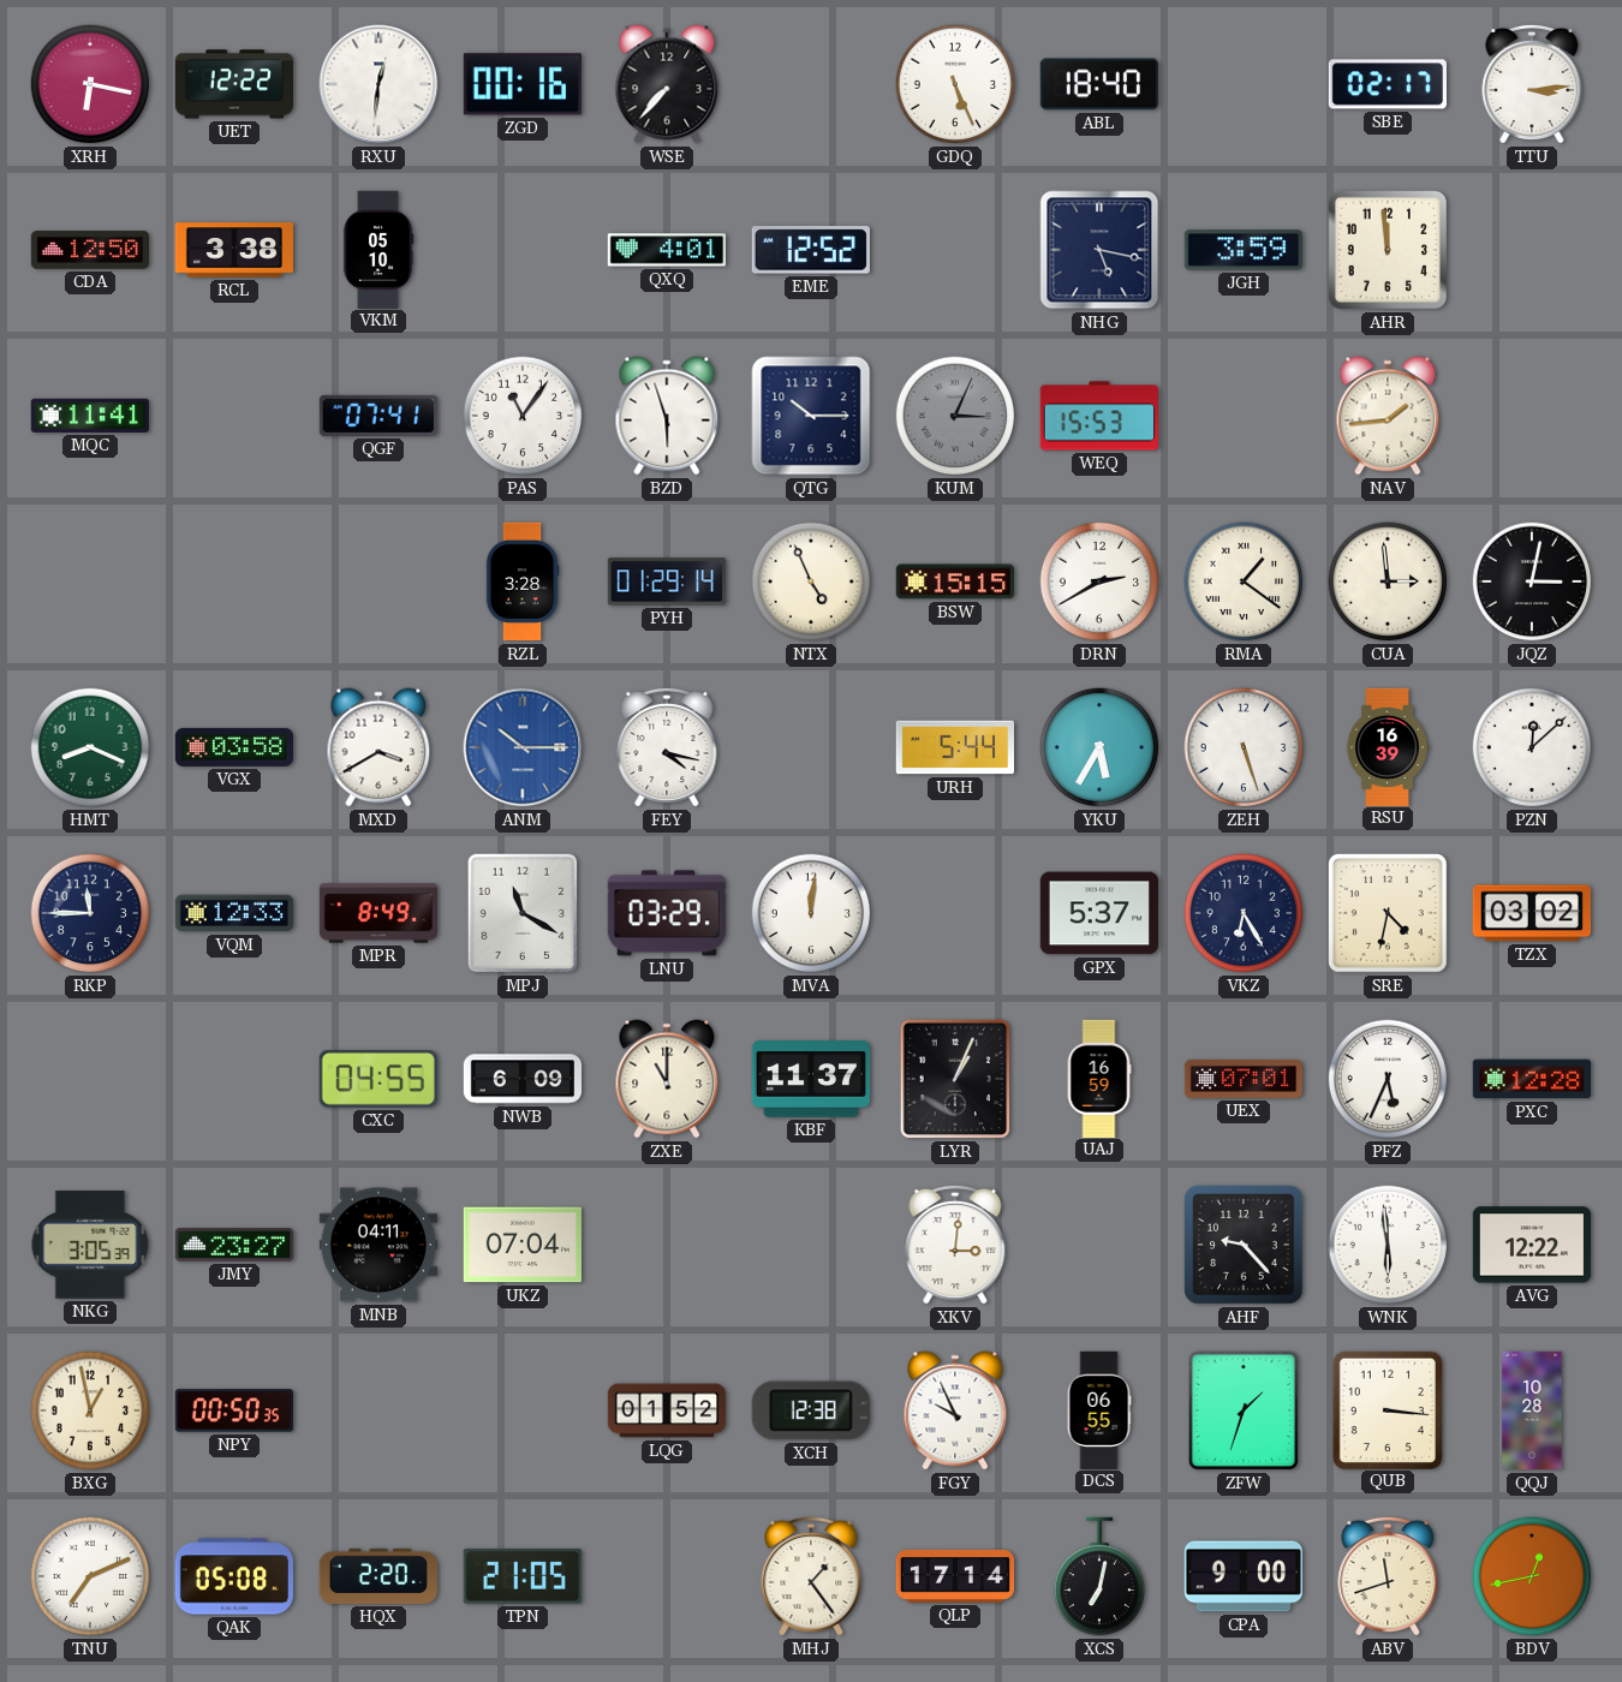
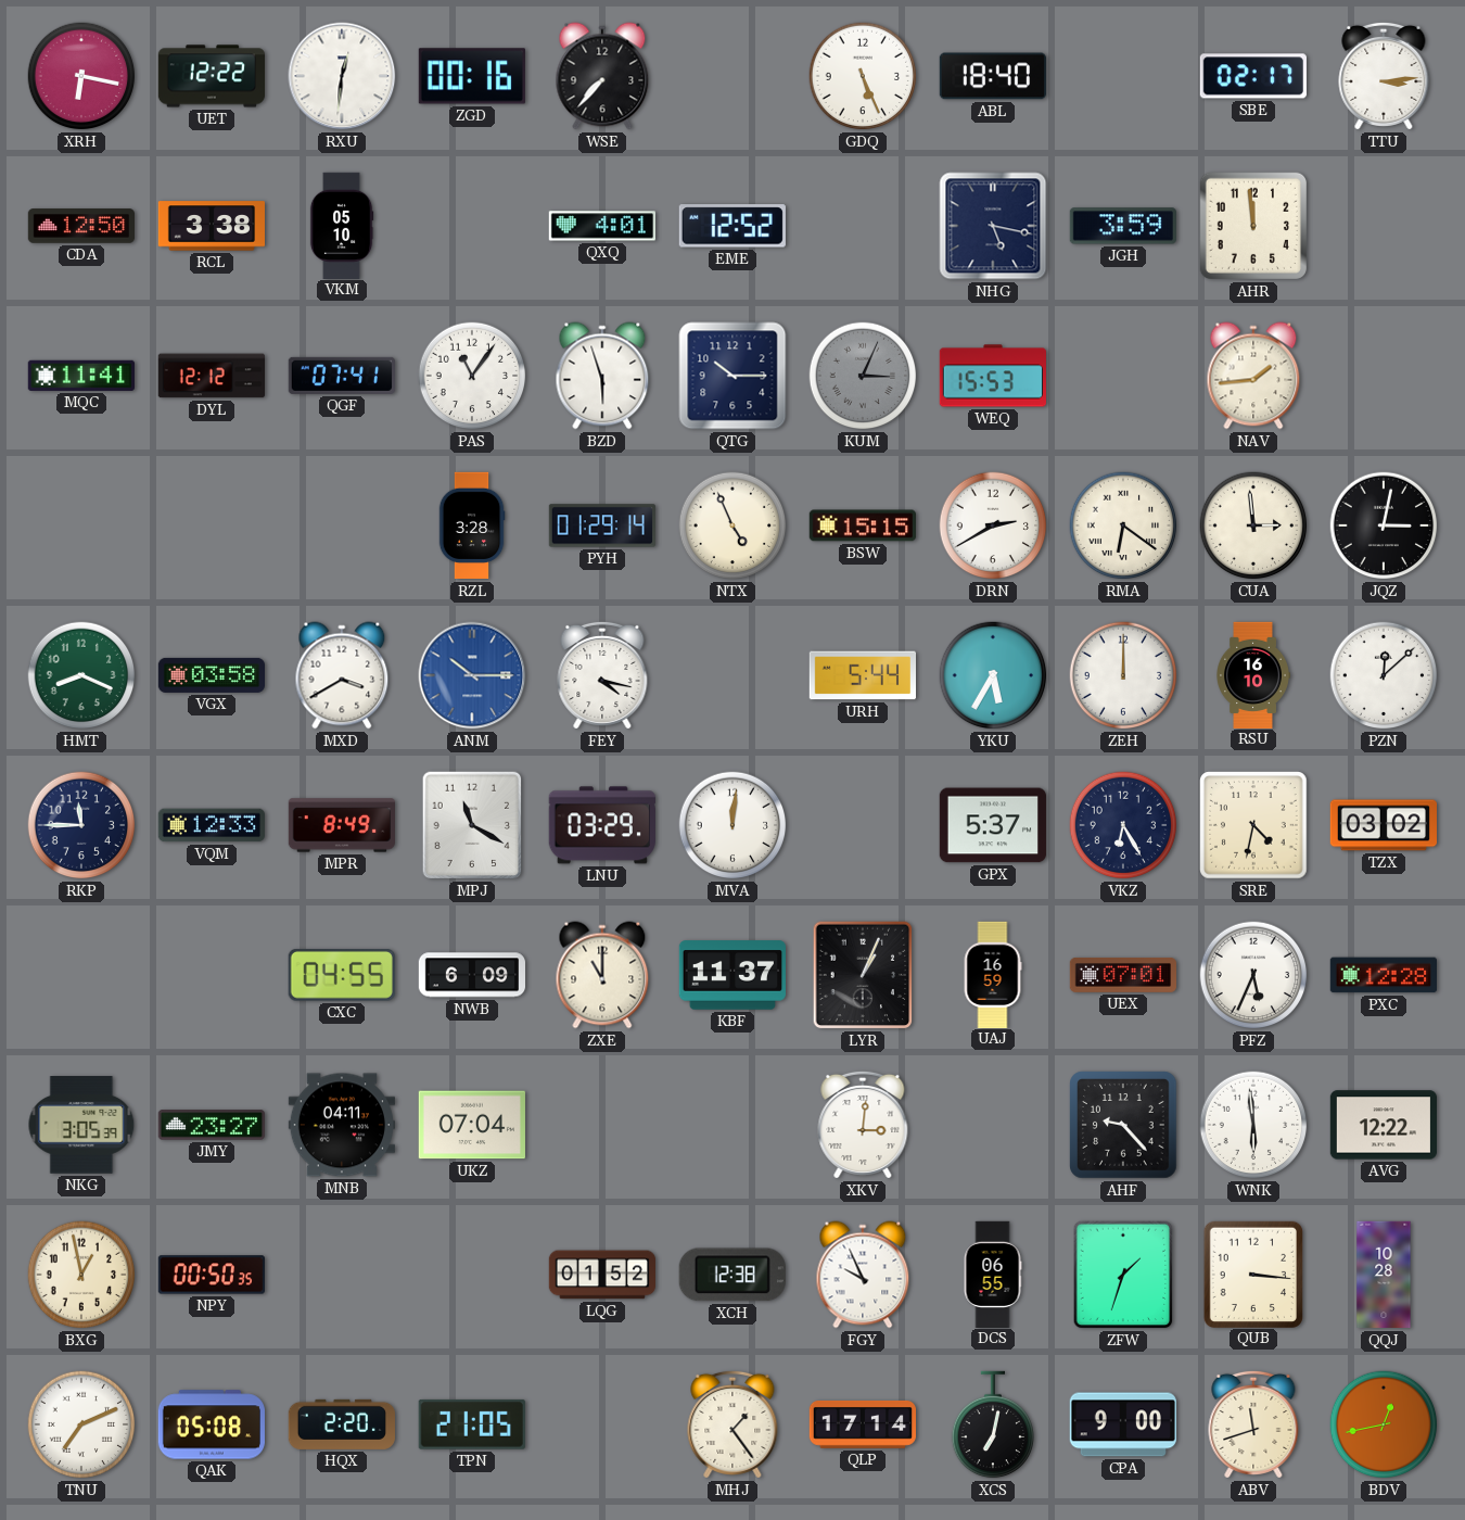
DYL: none -> 12:12 (211, 376)
RMA: 1:21 -> 6:21 (1123, 525)
ZEH: 5:27 -> 12:00 (1123, 675)
RSU: 16:39 -> 16:10 (1253, 675)
